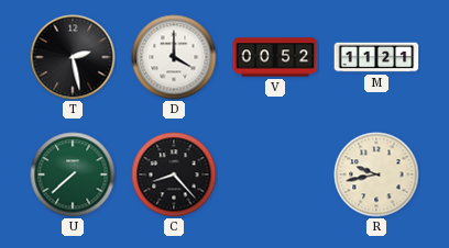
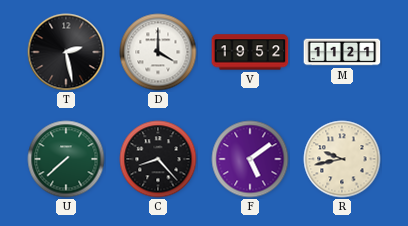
V: 00:52 -> 19:52 (250, 52)
F: none -> 5:09 (250, 159)
